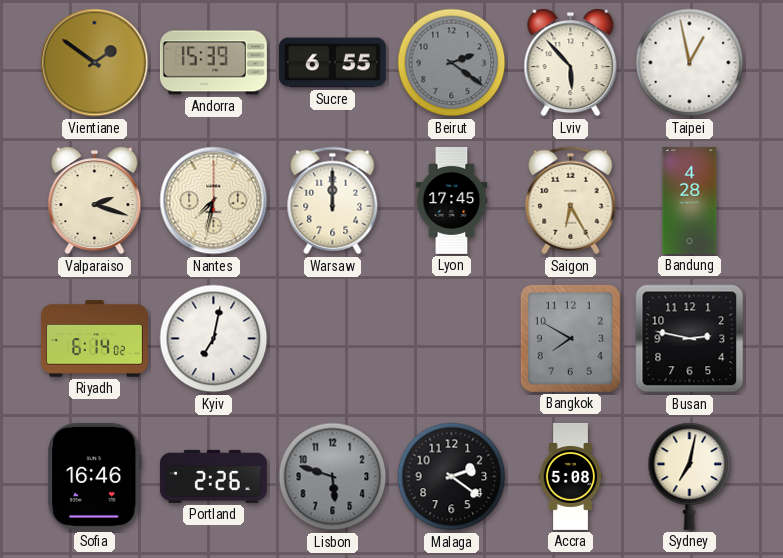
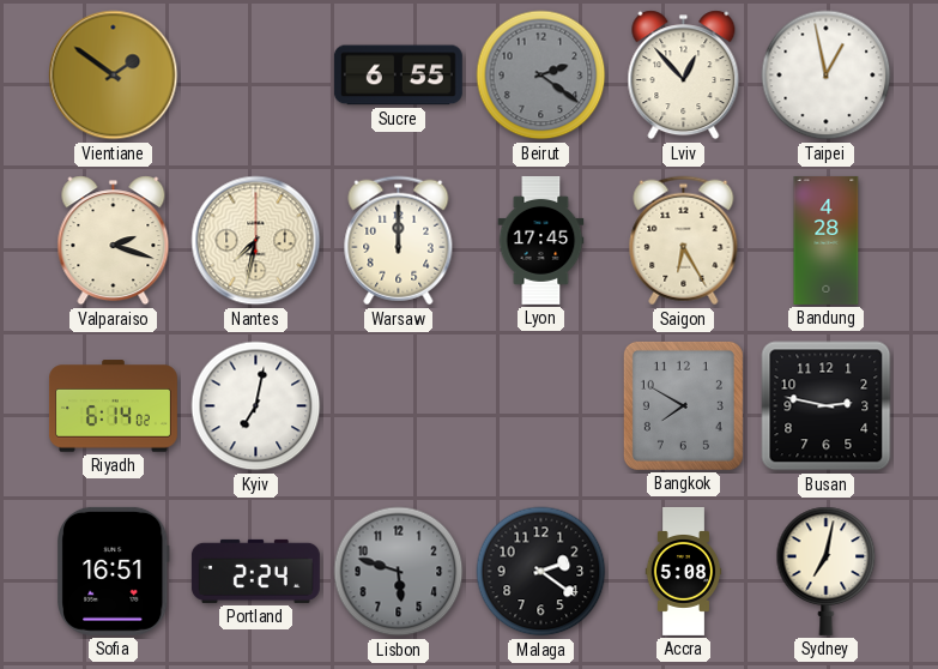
Andorra: 15:39 -> none (213, 63)
Lviv: 5:53 -> 12:53 (684, 76)
Sofia: 16:46 -> 16:51 (114, 571)
Portland: 2:26 -> 2:24 (255, 571)
